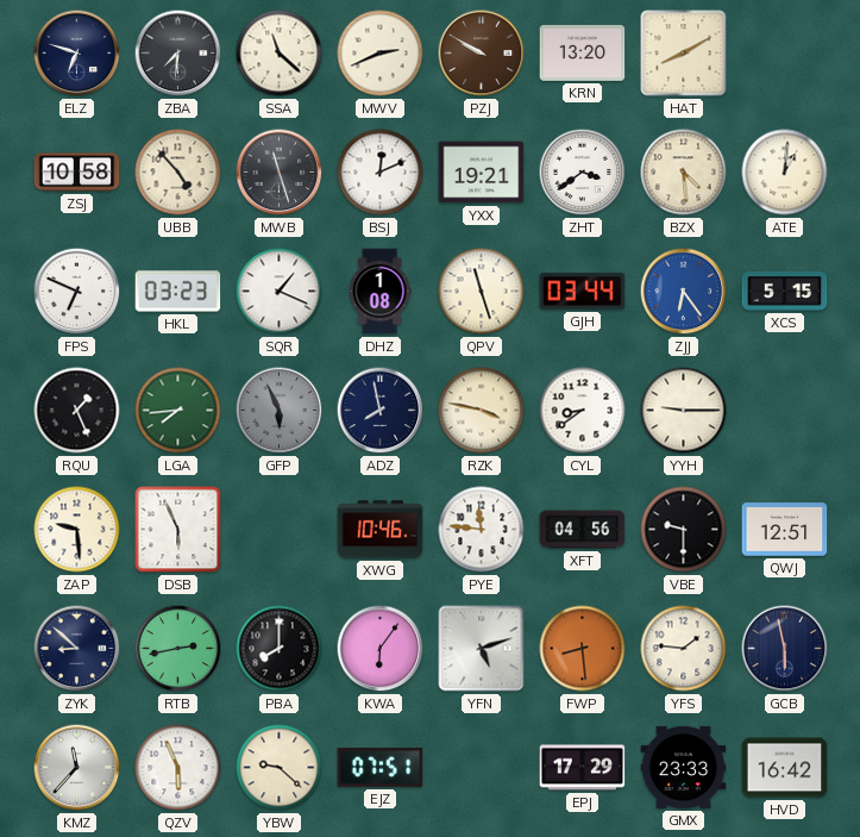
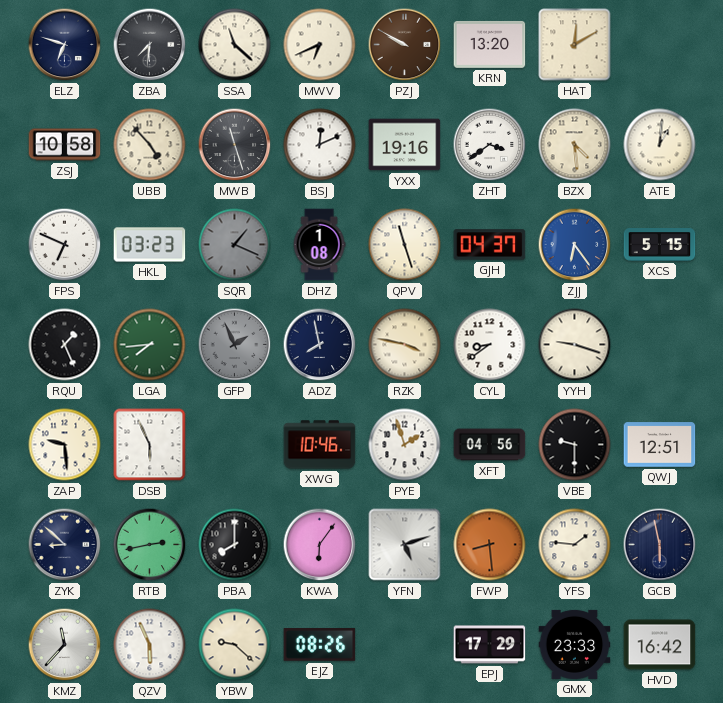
MWV: 2:41 -> 6:41 (320, 45)
HAT: 8:10 -> 12:10 (575, 45)
YXX: 19:21 -> 19:16 (405, 145)
SQR dial: white -> grey (235, 245)
GJH: 03:44 -> 04:37 (490, 245)
GFP: 5:56 -> 1:56 (235, 345)
YYH: 9:15 -> 9:18 (575, 345)
PYE: 11:46 -> 1:57 (405, 445)
EJZ: 07:51 -> 08:26 (320, 645)
